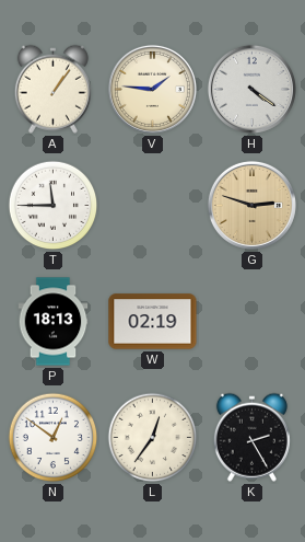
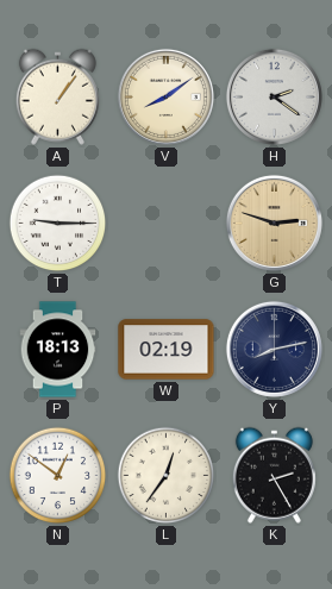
V: 1:46 -> 8:09 (165, 96)
H: 4:21 -> 2:21 (274, 96)
T: 11:45 -> 9:15 (58, 224)
Y: none -> 8:13 (274, 349)
